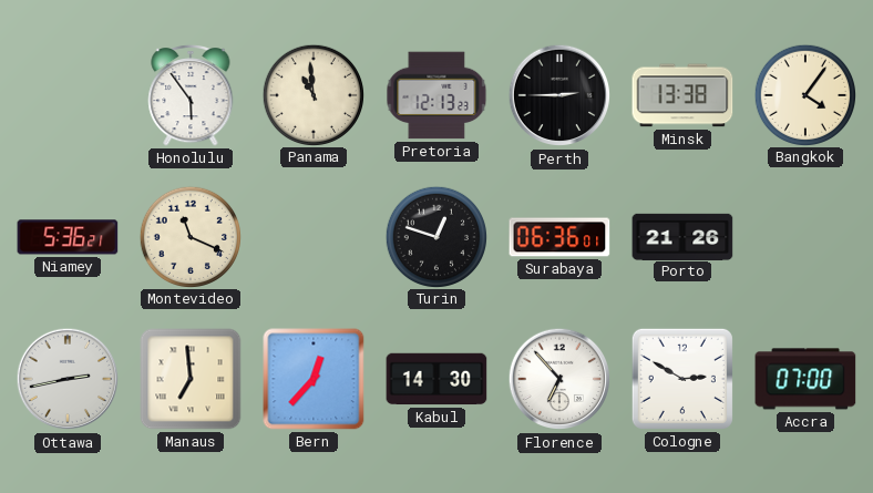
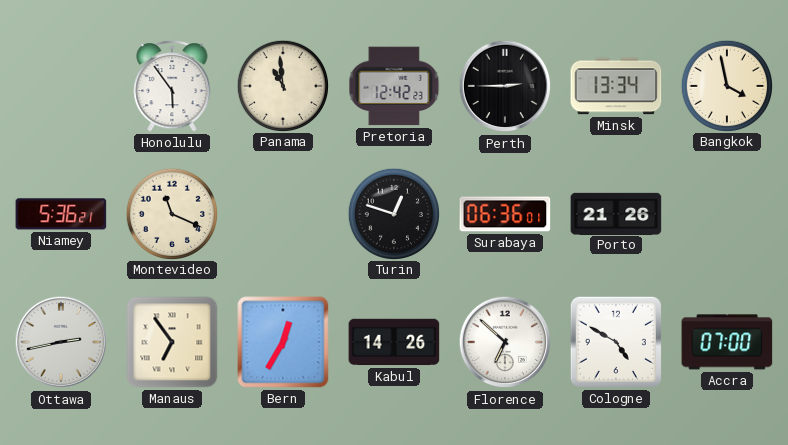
Pretoria: 12:13 -> 12:42 (394, 86)
Minsk: 13:38 -> 13:34 (616, 86)
Bangkok: 4:06 -> 3:58 (726, 85)
Manaus: 6:59 -> 6:54 (172, 342)
Bern: 12:37 -> 12:35 (283, 342)
Kabul: 14:30 -> 14:26 (394, 342)
Florence: 6:53 -> 6:52 (505, 342)
Cologne: 2:50 -> 4:50 (616, 342)
